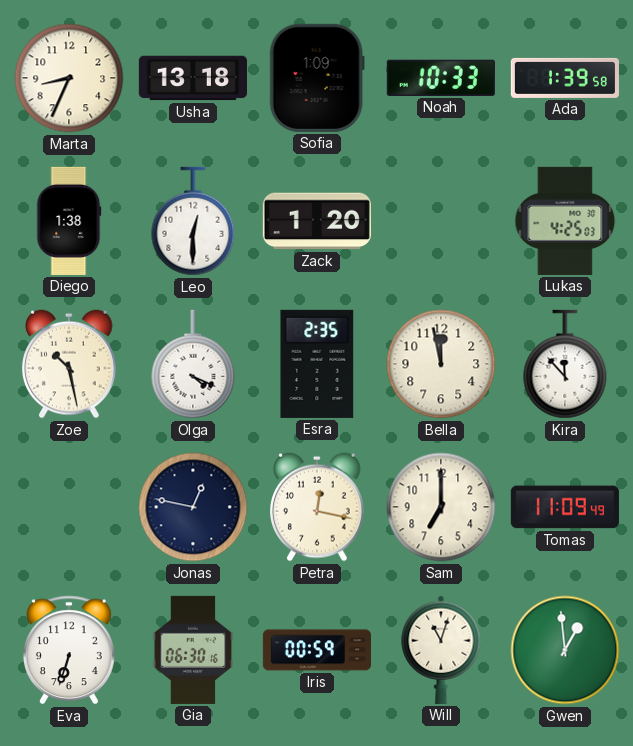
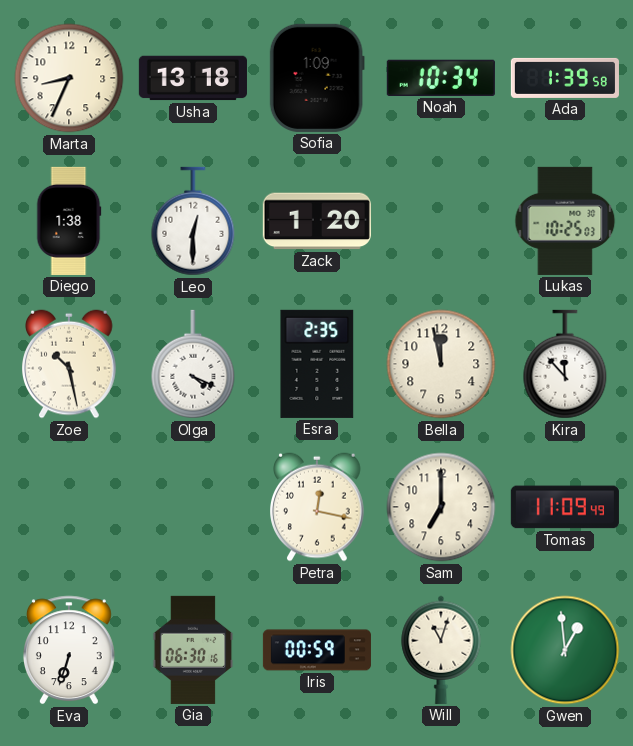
Noah: 10:33 -> 10:34 (441, 78)
Lukas: 4:25 -> 10:25 (565, 221)
Jonas: 12:47 -> none (193, 507)
